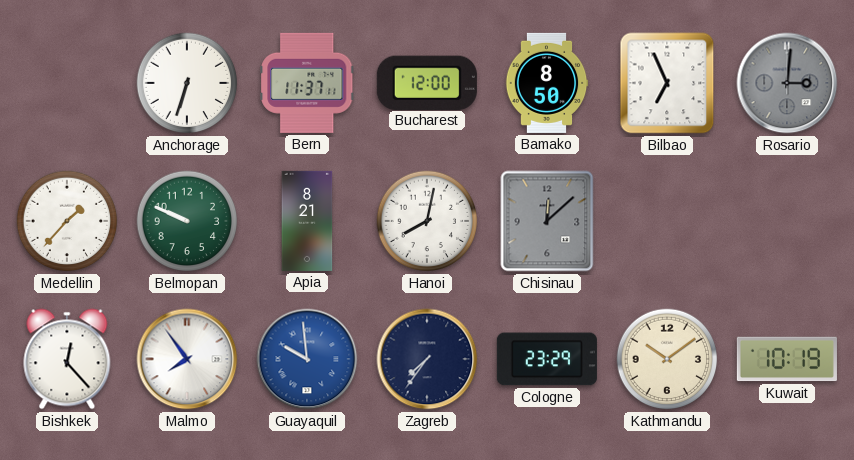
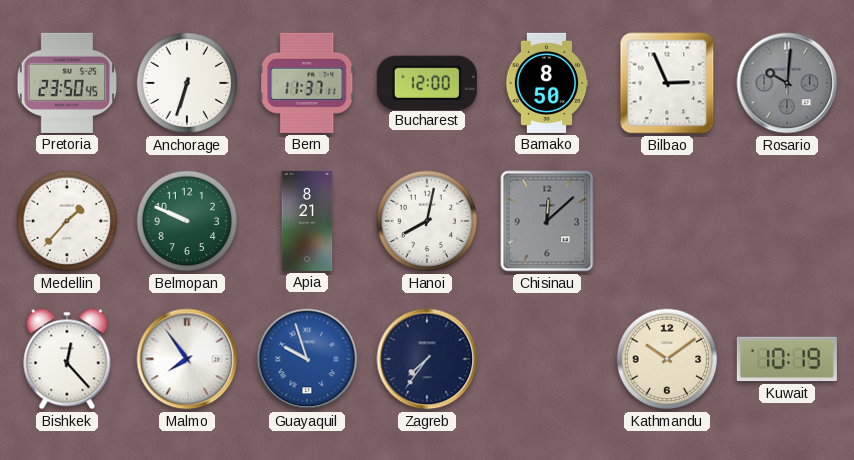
Pretoria: none -> 23:50 (67, 83)
Bilbao: 6:56 -> 2:56 (667, 83)
Rosario: 3:01 -> 10:01 (787, 83)
Guayaquil: 9:59 -> 9:57 (307, 359)
Cologne: 23:29 -> none (547, 359)
